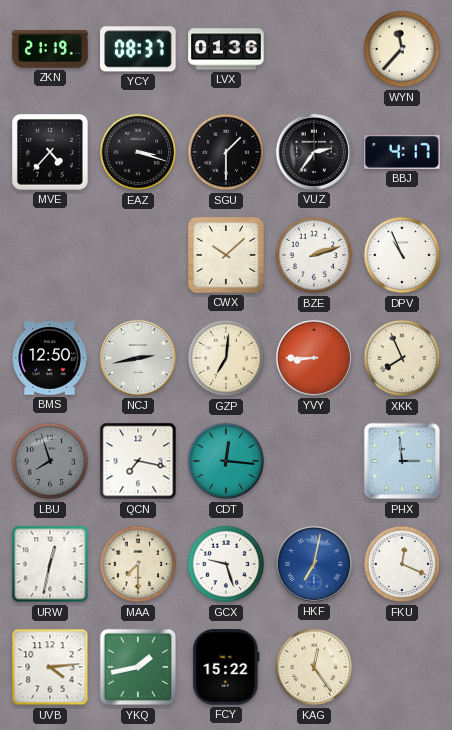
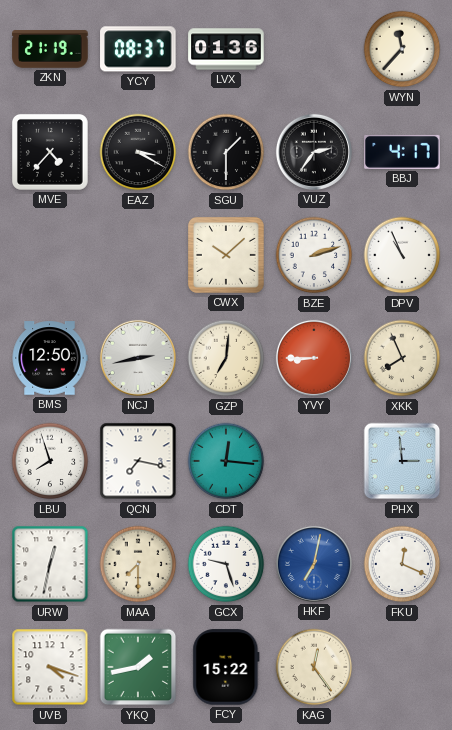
EAZ: 3:18 -> 3:20 (138, 152)
LBU dial: grey -> white (50, 461)
UVB: 4:14 -> 4:18 (50, 667)
